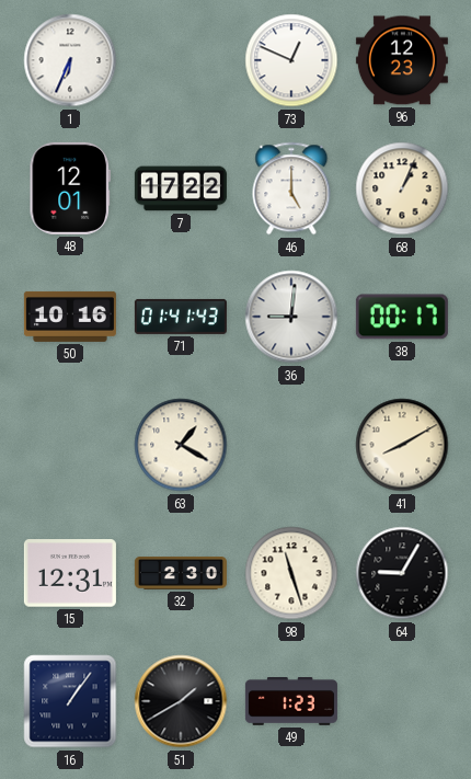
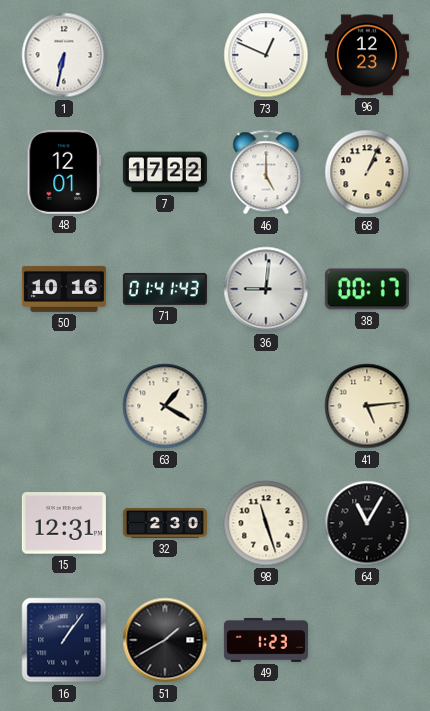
1: 6:34 -> 6:32 (64, 55)
41: 8:10 -> 5:14 (367, 406)
64: 9:05 -> 11:05 (367, 523)
